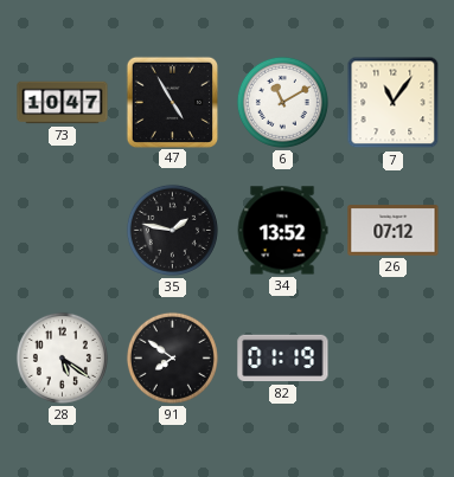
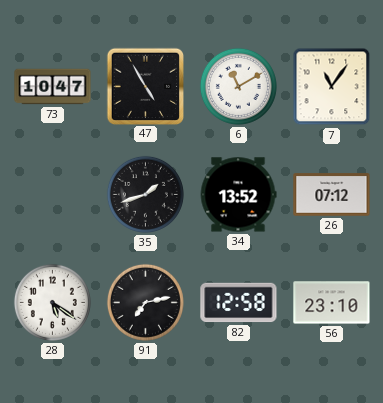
35: 1:47 -> 1:42 (145, 194)
91: 7:51 -> 7:13 (145, 302)
82: 01:19 -> 12:58 (239, 303)
56: none -> 23:10 (332, 303)
